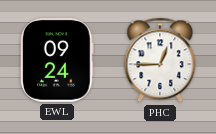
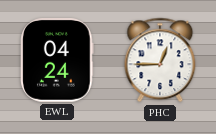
EWL: 09:24 -> 04:24 (57, 60)
